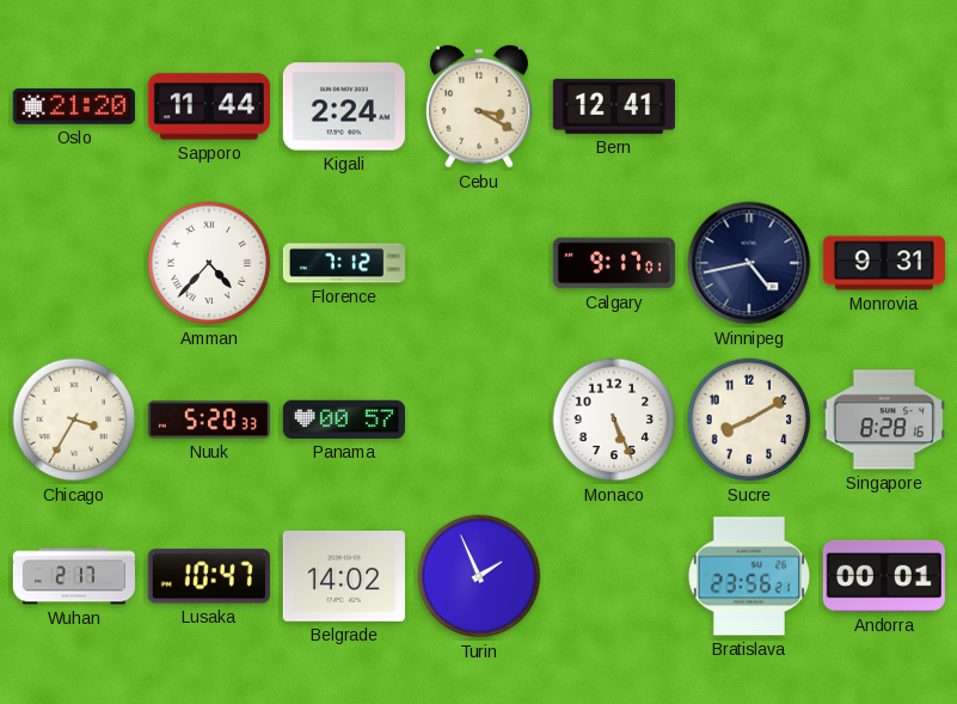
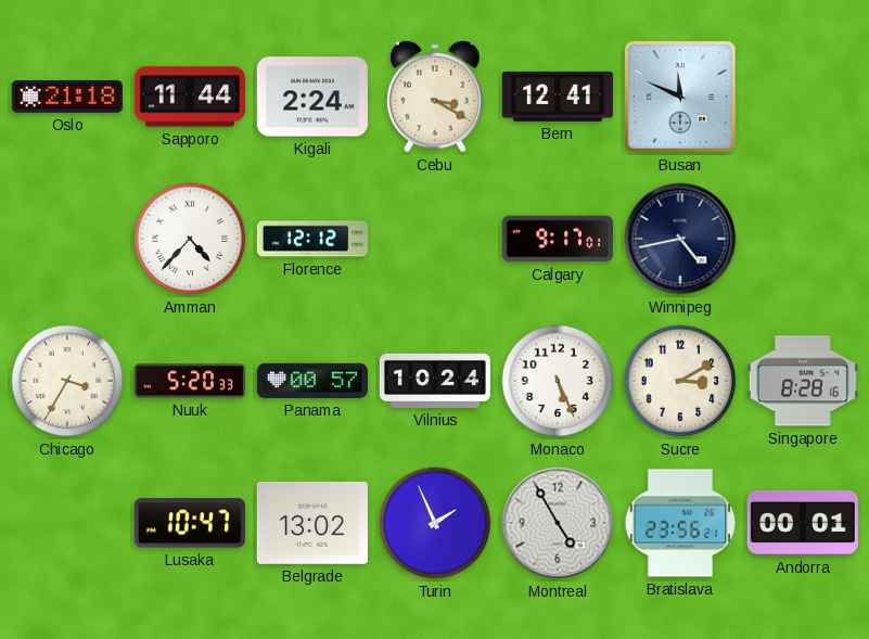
Oslo: 21:20 -> 21:18 (67, 97)
Busan: none -> 11:49 (680, 97)
Florence: 7:12 -> 12:12 (312, 239)
Monrovia: 9:31 -> none (884, 263)
Vilnius: none -> 10:24 (435, 381)
Sucre: 8:10 -> 3:10 (680, 381)
Wuhan: 2:17 -> none (74, 576)
Belgrade: 14:02 -> 13:02 (312, 523)
Montreal: none -> 4:55 (558, 523)
